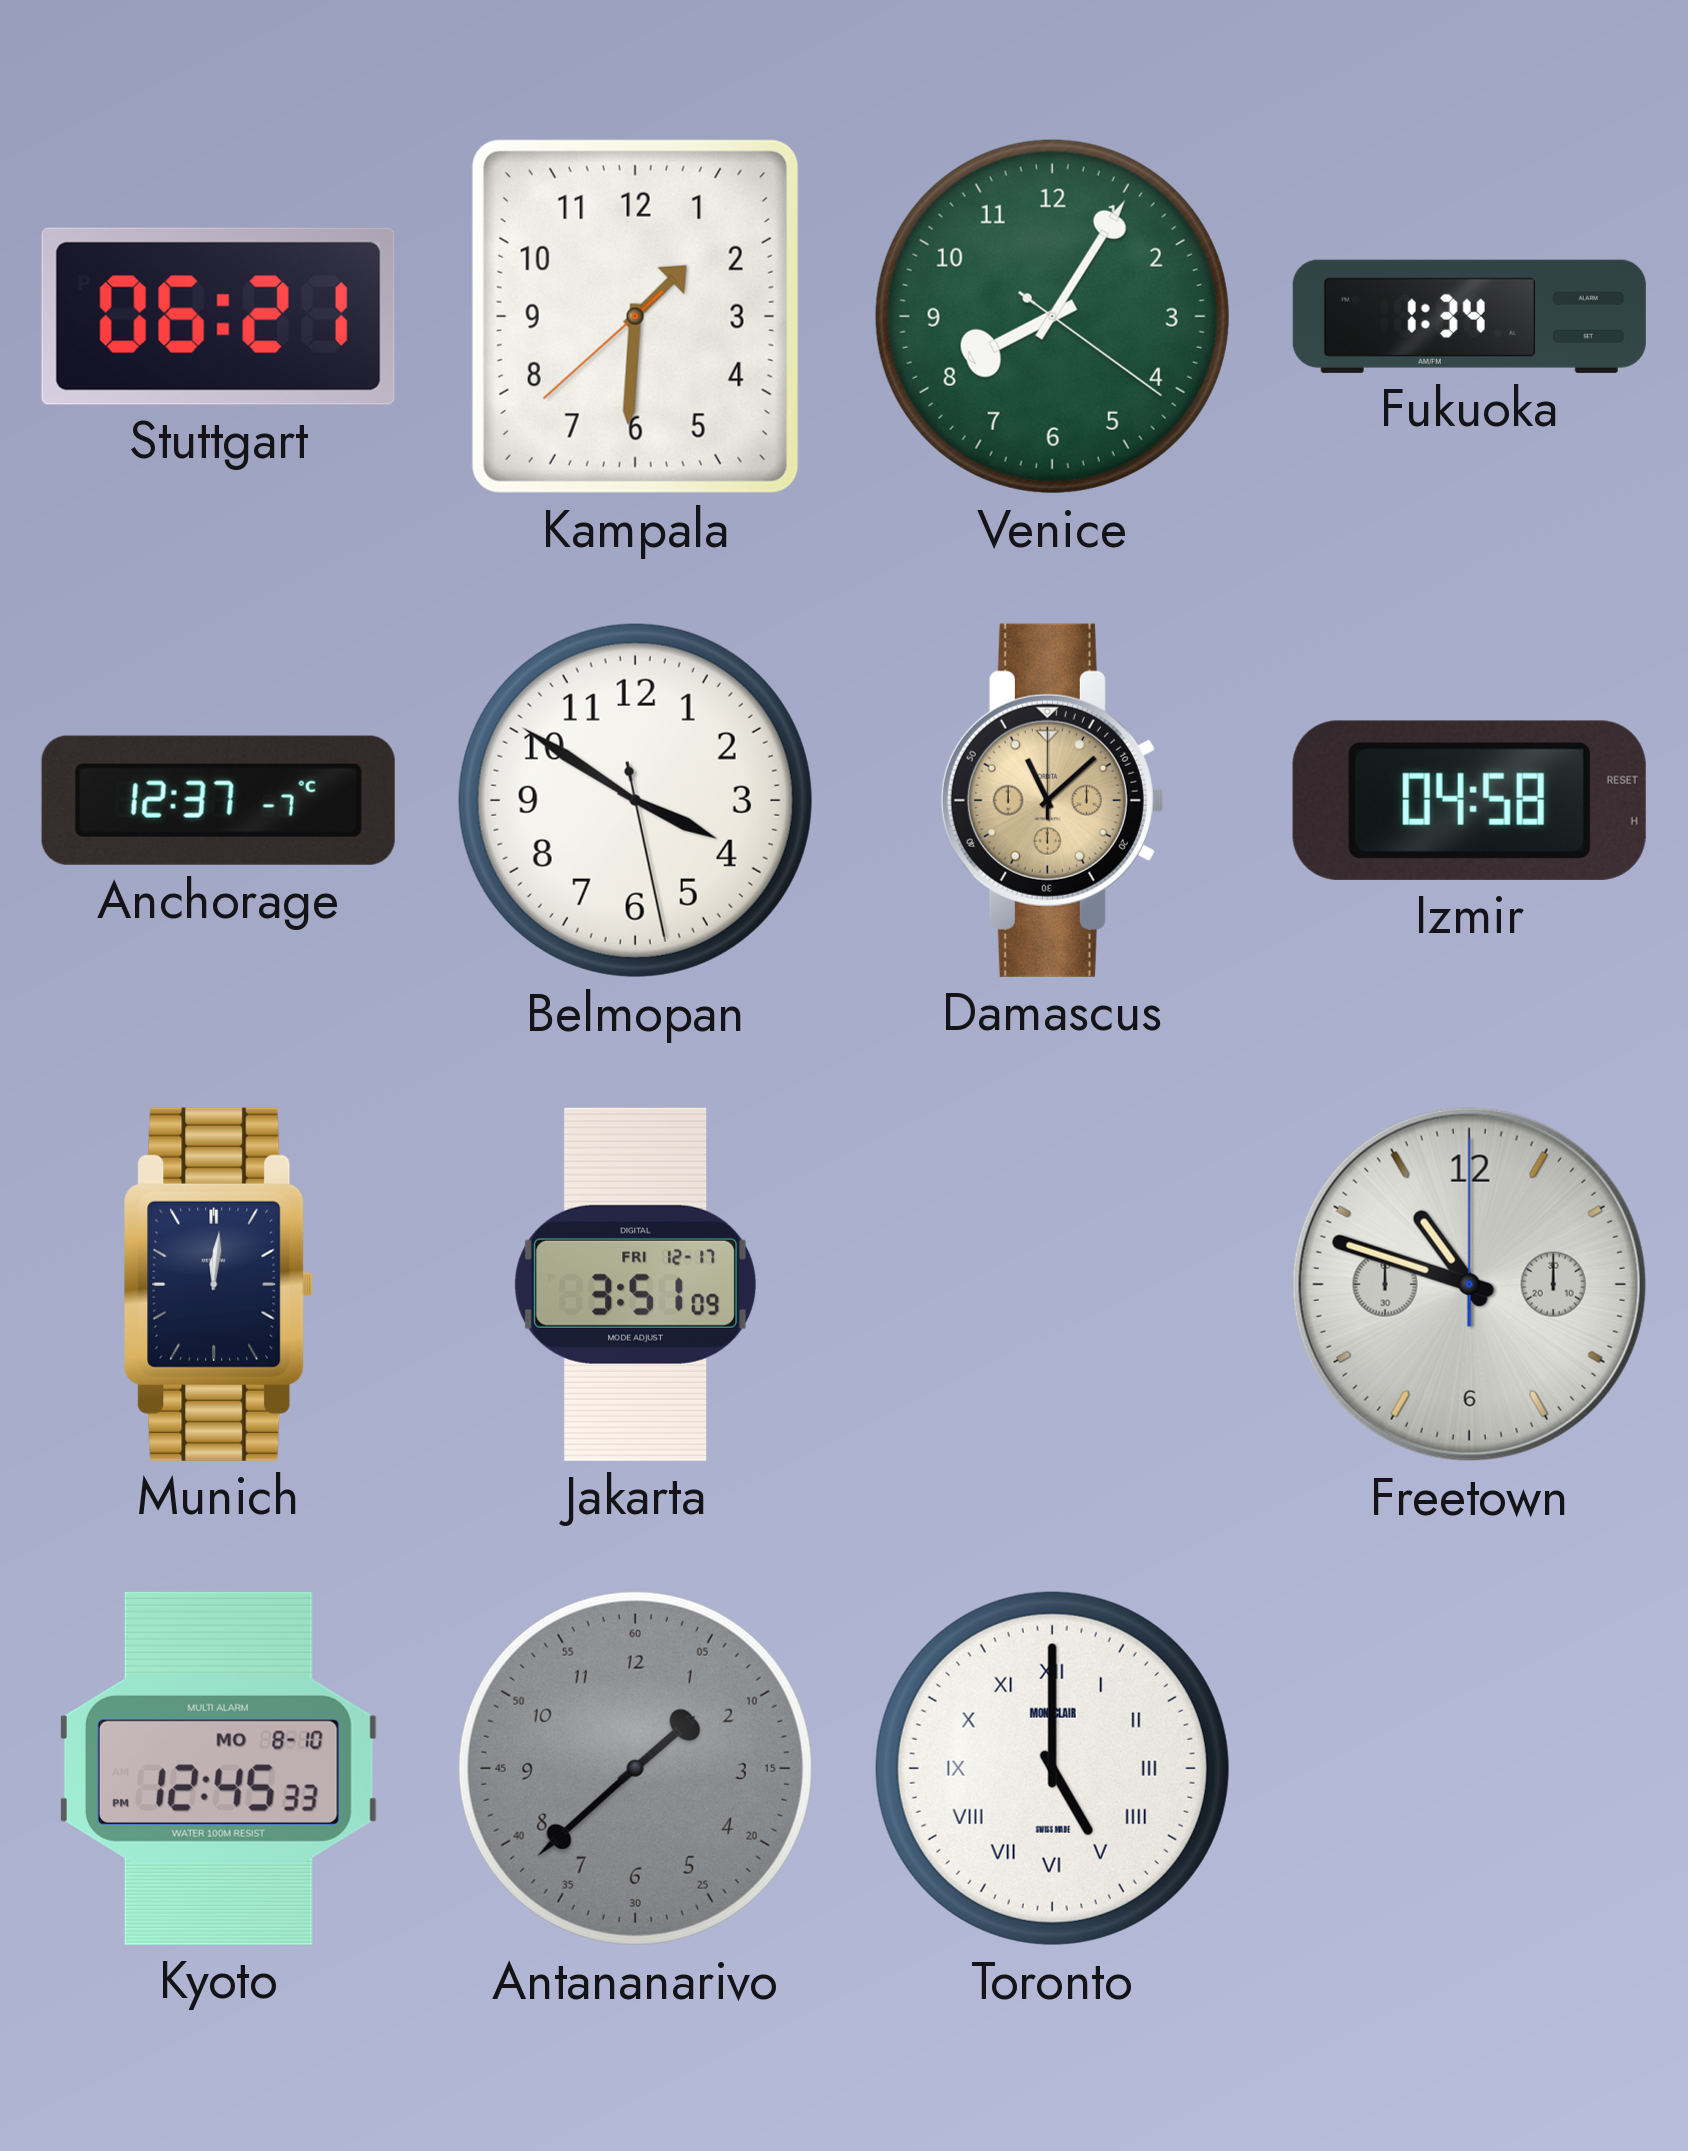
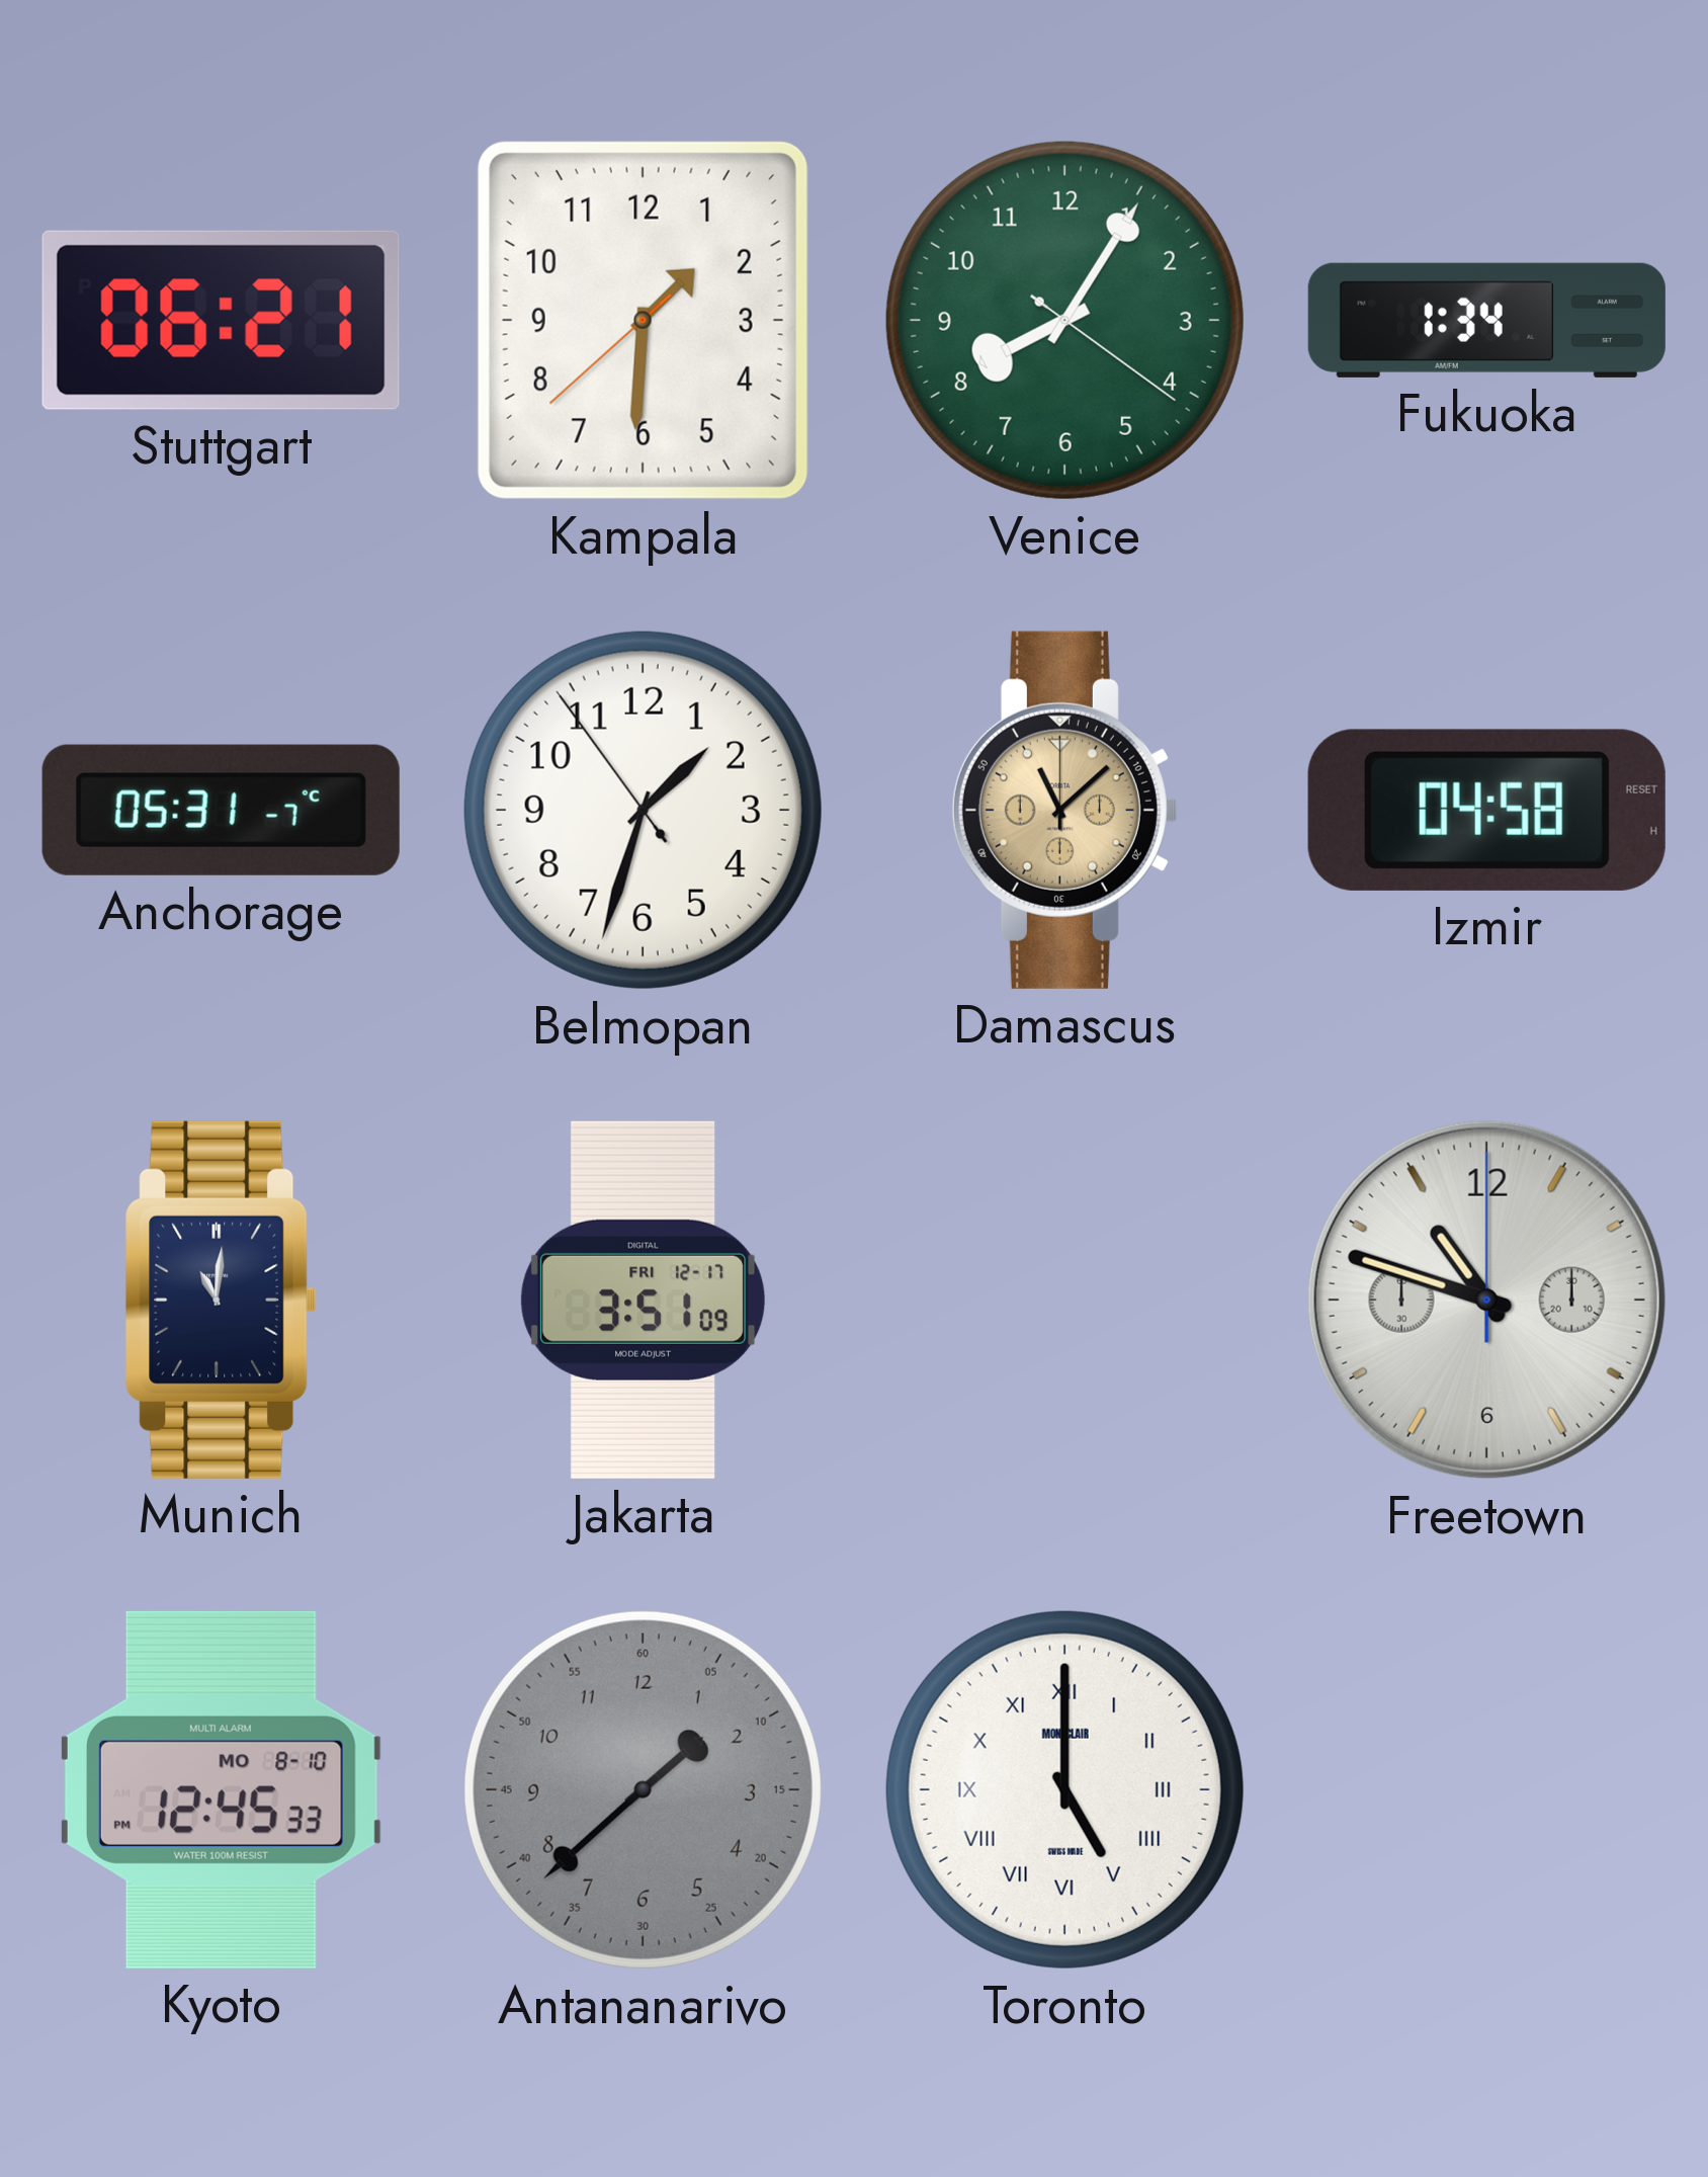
Anchorage: 12:37 -> 05:31 (221, 810)
Belmopan: 3:50 -> 1:32 (643, 810)
Munich: 12:01 -> 11:01 (222, 1300)
